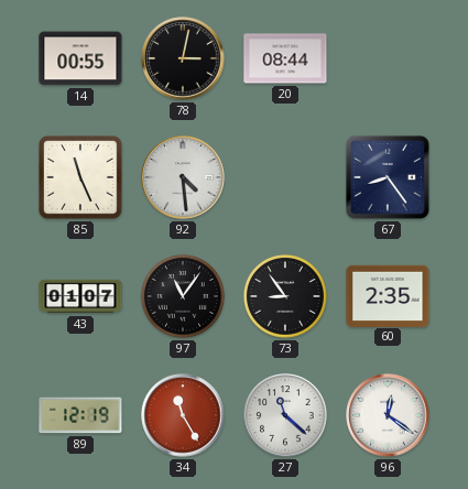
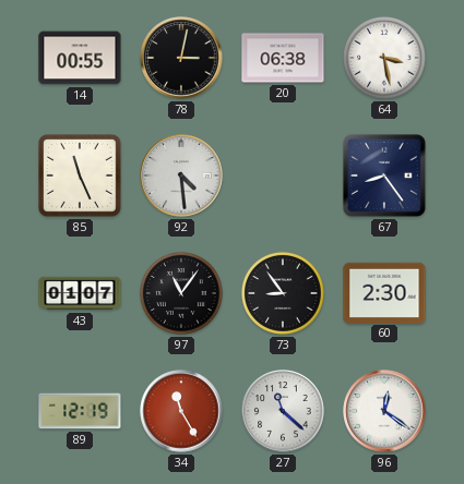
20: 08:44 -> 06:38 (283, 58)
64: none -> 3:28 (384, 58)
60: 2:35 -> 2:30 (384, 292)
